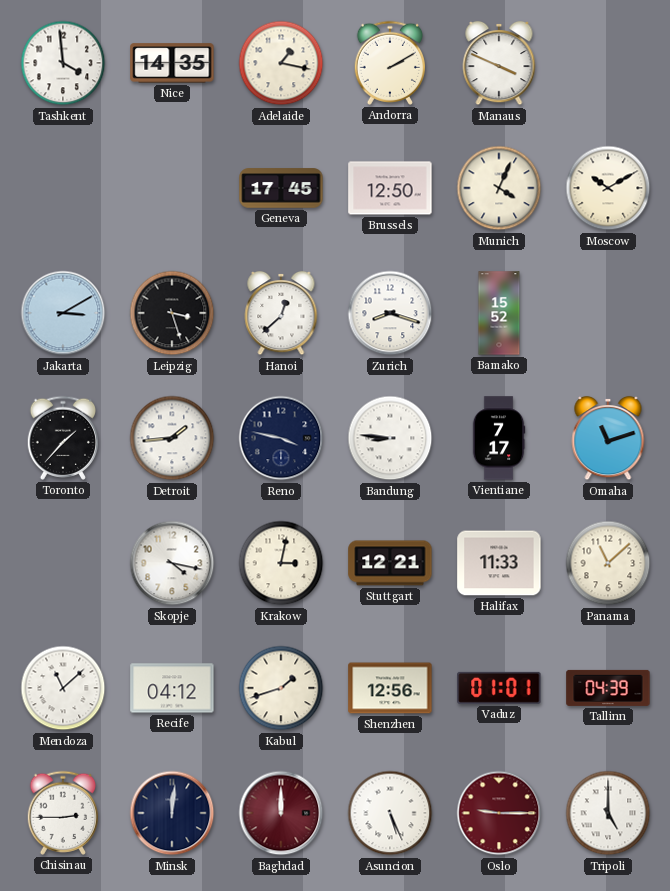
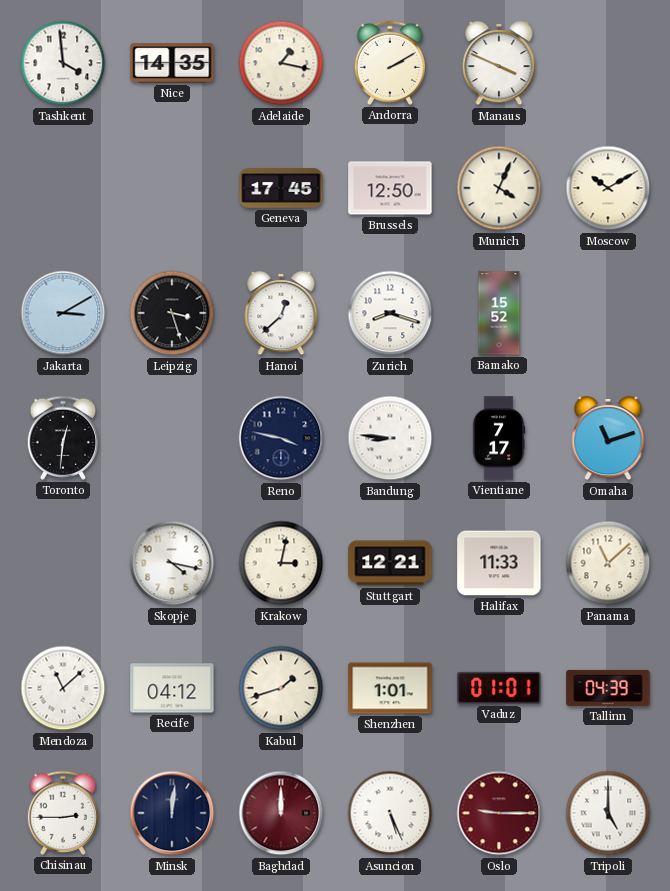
Toronto: 1:37 -> 12:31 (62, 438)
Detroit: 1:44 -> none (172, 438)
Shenzhen: 12:56 -> 1:01 (390, 688)
